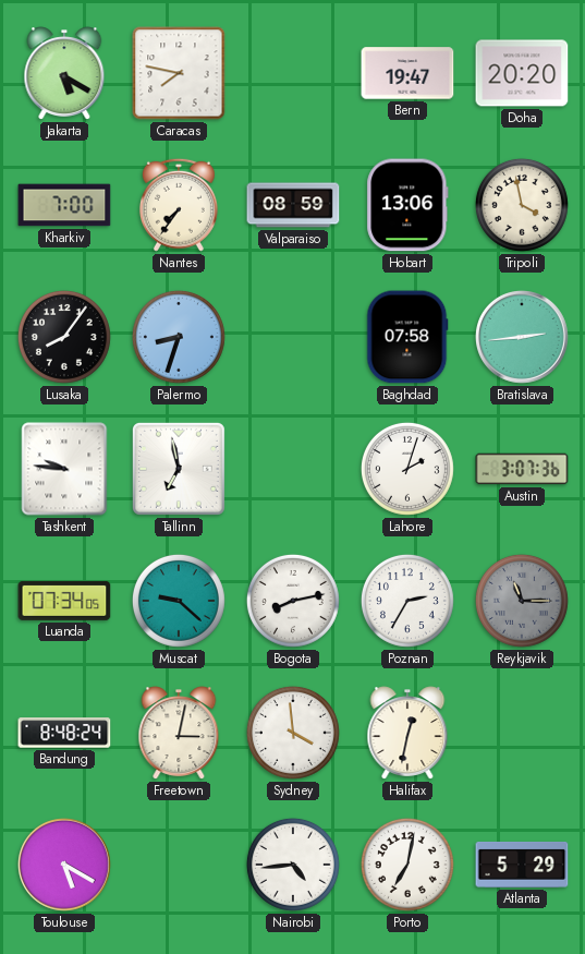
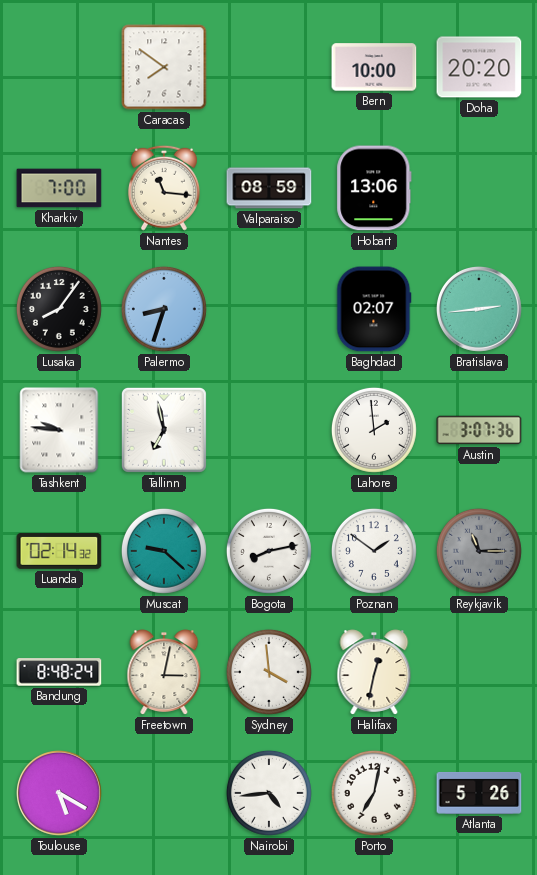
Jakarta: 5:20 -> none (64, 73)
Caracas: 7:47 -> 7:51 (164, 67)
Bern: 19:47 -> 10:00 (374, 67)
Nantes: 7:36 -> 11:16 (164, 188)
Tripoli: 3:58 -> none (522, 205)
Baghdad: 07:58 -> 02:07 (374, 309)
Lahore: 2:03 -> 1:59 (374, 430)
Luanda: 07:34 -> 02:14 (59, 551)
Poznan: 2:35 -> 1:51 (374, 551)
Atlanta: 5:29 -> 5:26 (479, 793)
